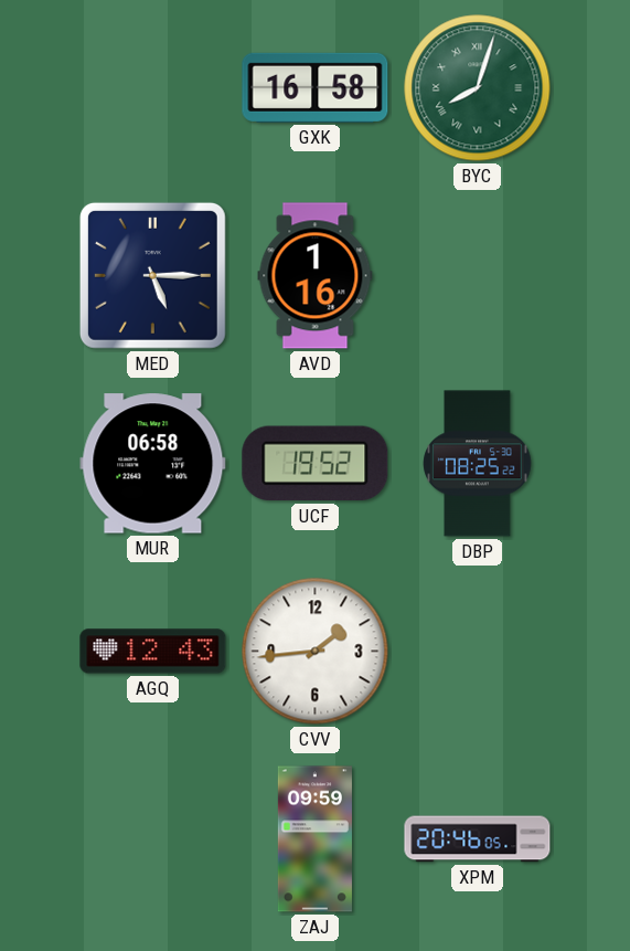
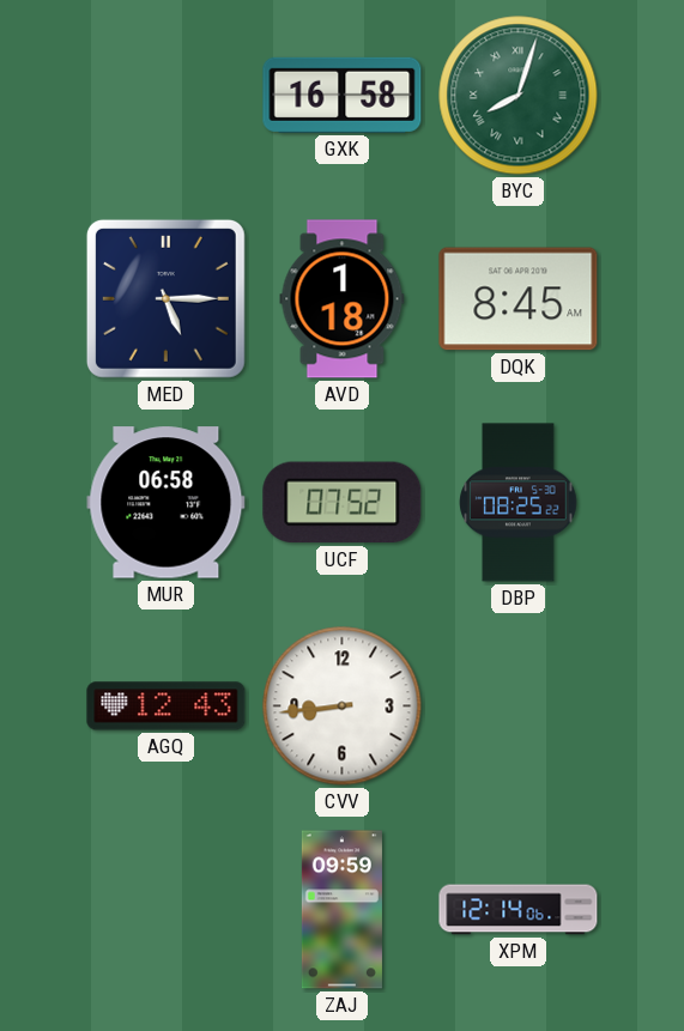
AVD: 1:16 -> 1:18 (343, 299)
DQK: none -> 8:45 (519, 299)
UCF: 19:52 -> 07:52 (343, 503)
CVV: 1:44 -> 8:44 (343, 706)
XPM: 20:46 -> 12:14 (519, 910)
